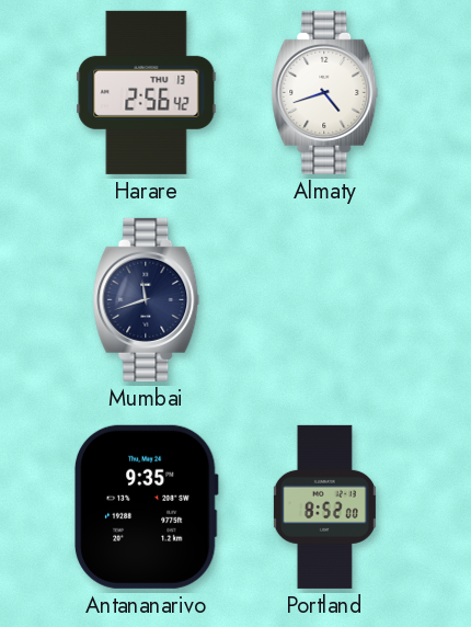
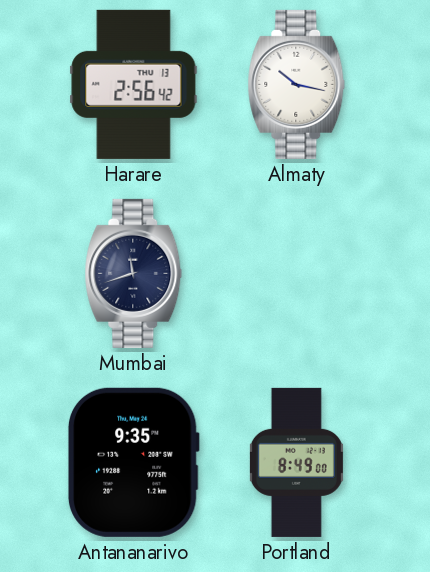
Almaty: 4:42 -> 10:17 (297, 84)
Portland: 8:52 -> 8:49 (296, 462)
